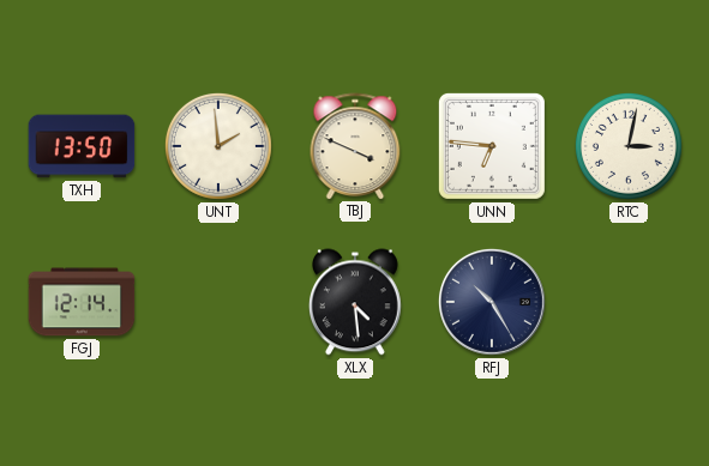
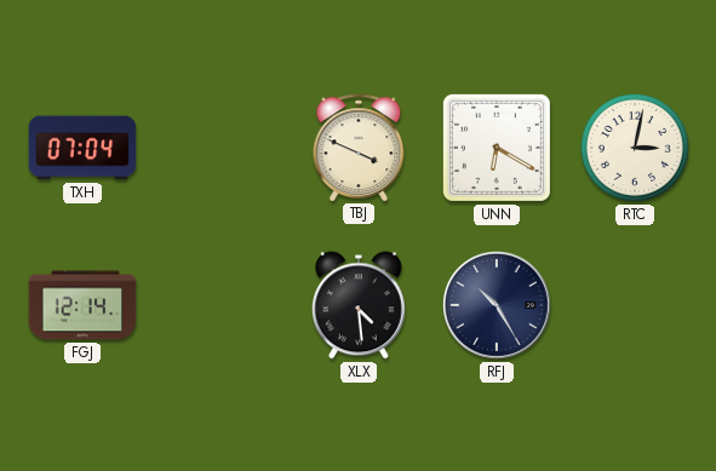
TXH: 13:50 -> 07:04 (82, 148)
UNT: 1:59 -> none (218, 146)
UNN: 6:46 -> 6:20 (497, 148)
